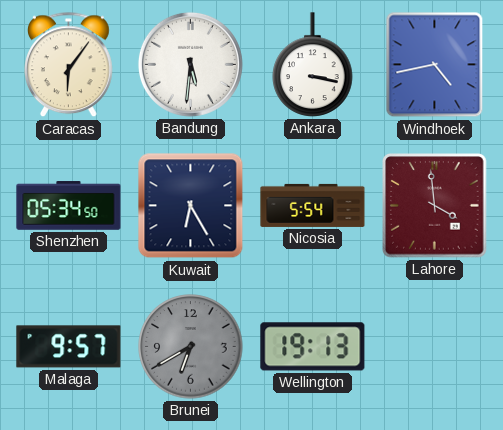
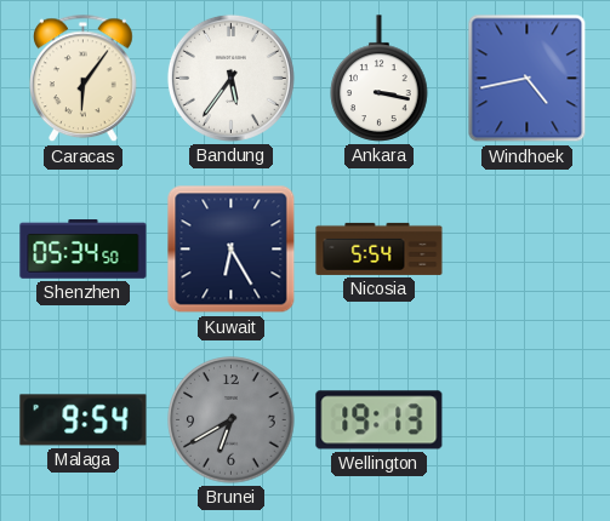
Bandung: 5:31 -> 5:36 (230, 78)
Lahore: 3:59 -> none (435, 206)
Malaga: 9:57 -> 9:54 (84, 420)
